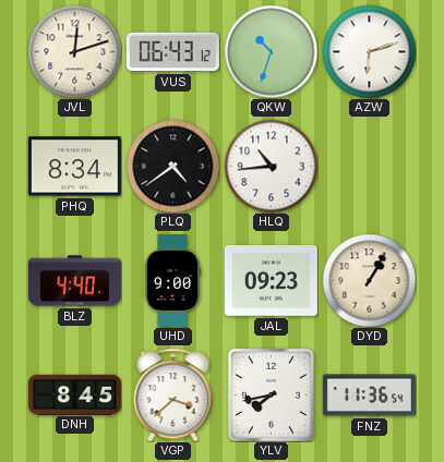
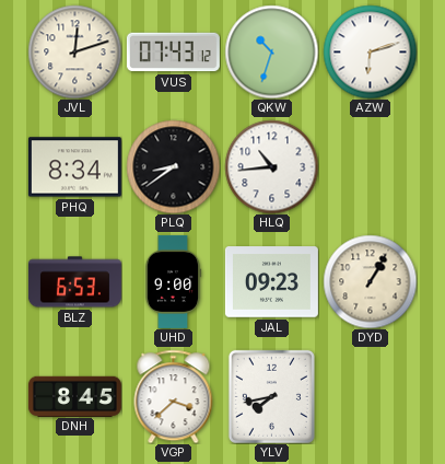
VUS: 06:43 -> 07:43 (173, 53)
PLQ: 4:39 -> 8:39 (173, 166)
BLZ: 4:40 -> 6:53 (74, 282)
FNZ: 11:36 -> none (369, 396)
